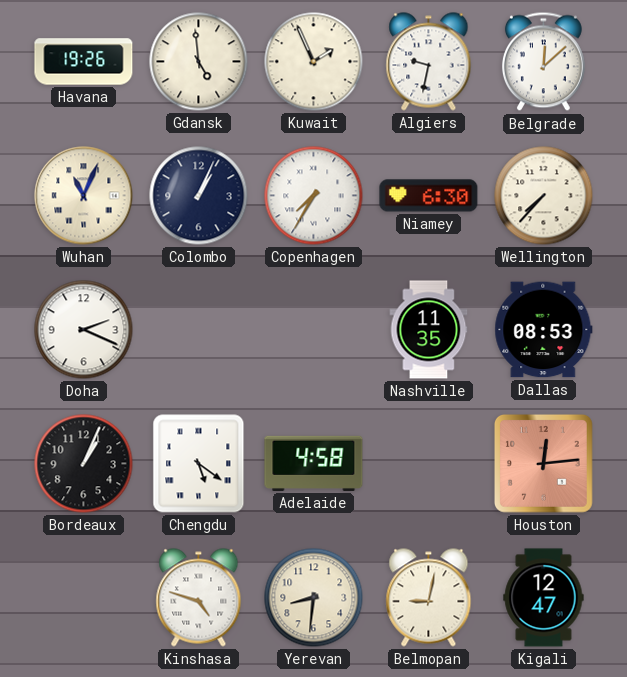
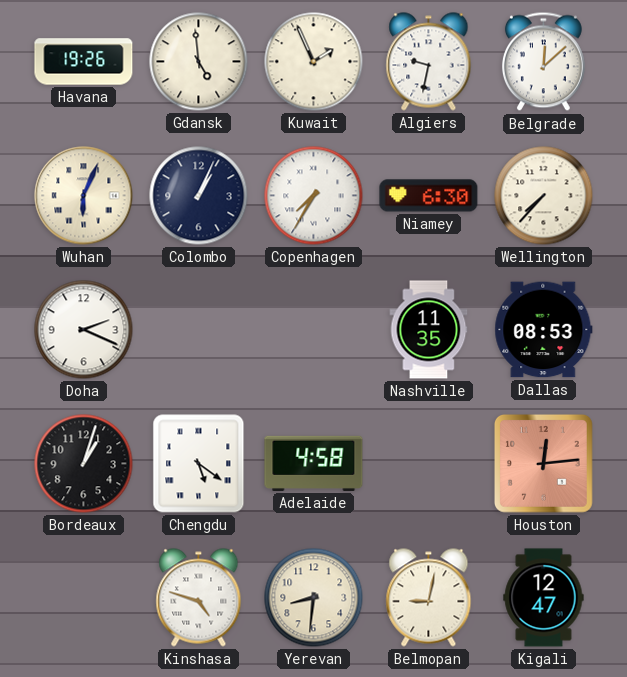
Wuhan: 11:04 -> 6:04 (84, 196)
Bordeaux: 1:04 -> 1:03 (84, 464)
